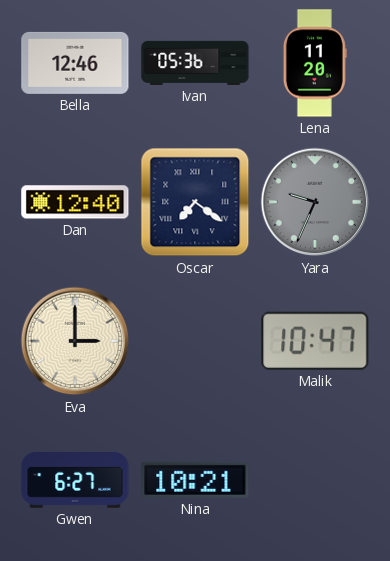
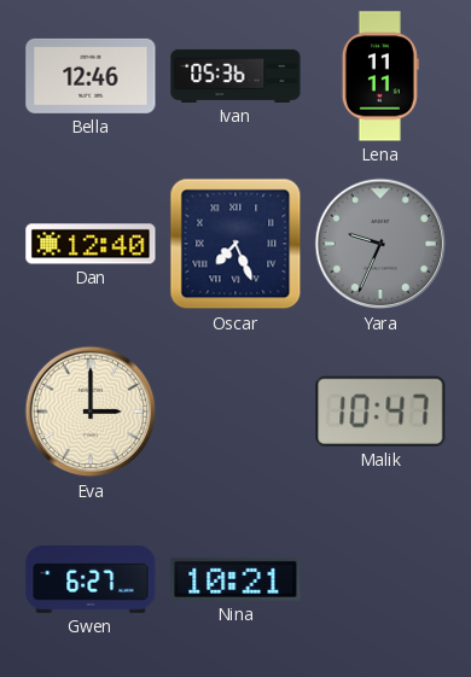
Lena: 11:20 -> 11:11 (380, 76)
Oscar: 7:21 -> 7:26 (235, 244)
